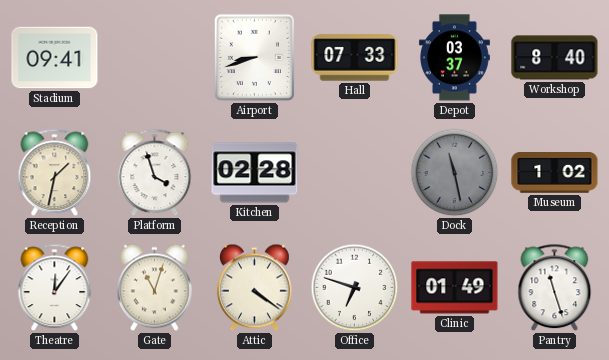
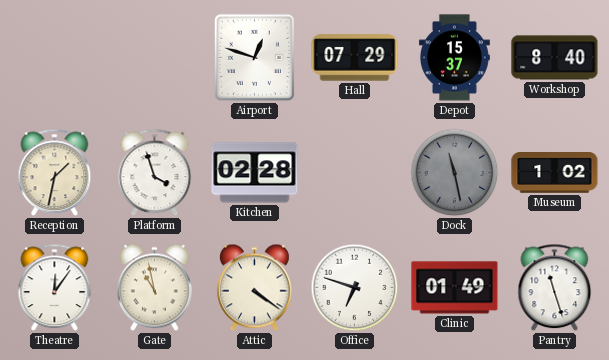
Stadium: 09:41 -> none (55, 58)
Airport: 8:42 -> 12:48 (254, 57)
Hall: 07:33 -> 07:29 (355, 58)
Depot: 03:37 -> 15:37 (454, 58)
Gate: 11:03 -> 10:58 (154, 288)
